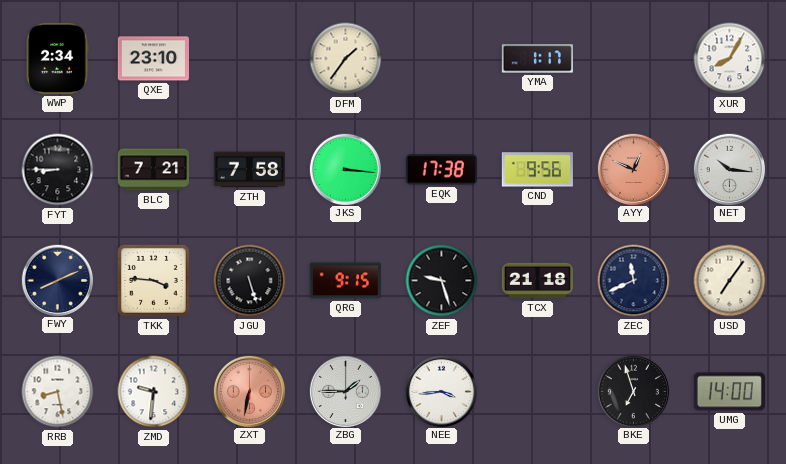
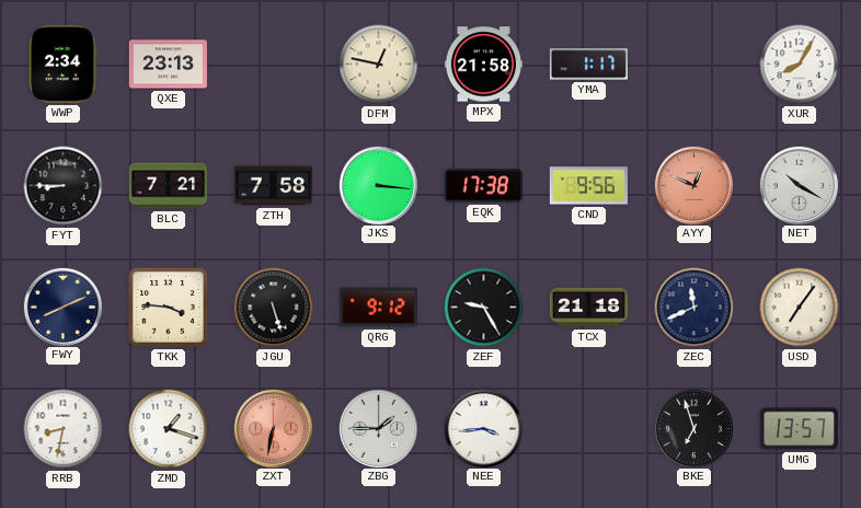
QXE: 23:10 -> 23:13 (168, 65)
DFM: 1:36 -> 12:47 (379, 65)
MPX: none -> 21:58 (483, 65)
NET: 10:16 -> 10:20 (799, 185)
QRG: 9:15 -> 9:12 (378, 308)
ZEF: 9:27 -> 9:25 (484, 308)
RRB: 8:28 -> 8:32 (64, 429)
ZMD: 9:31 -> 1:18 (169, 429)
UMG: 14:00 -> 13:57 (799, 429)
